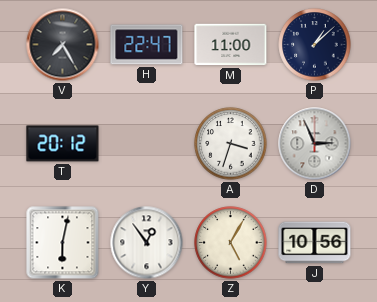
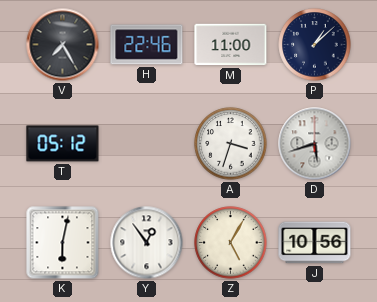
H: 22:47 -> 22:46 (147, 45)
T: 20:12 -> 05:12 (63, 144)
D: 2:56 -> 5:42 (315, 144)
